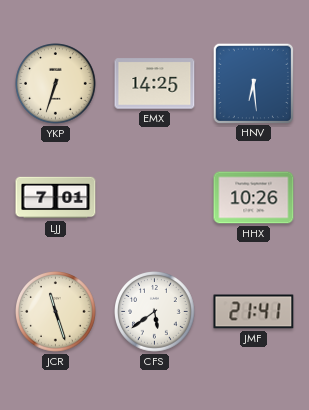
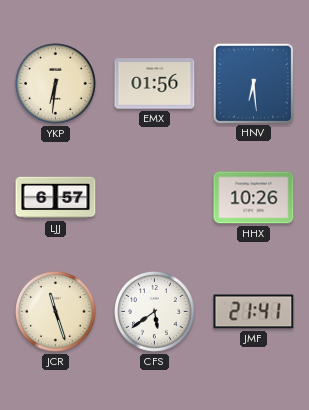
YKP: 6:33 -> 6:31 (56, 84)
EMX: 14:25 -> 01:56 (155, 84)
LJJ: 7:01 -> 6:57 (56, 198)
